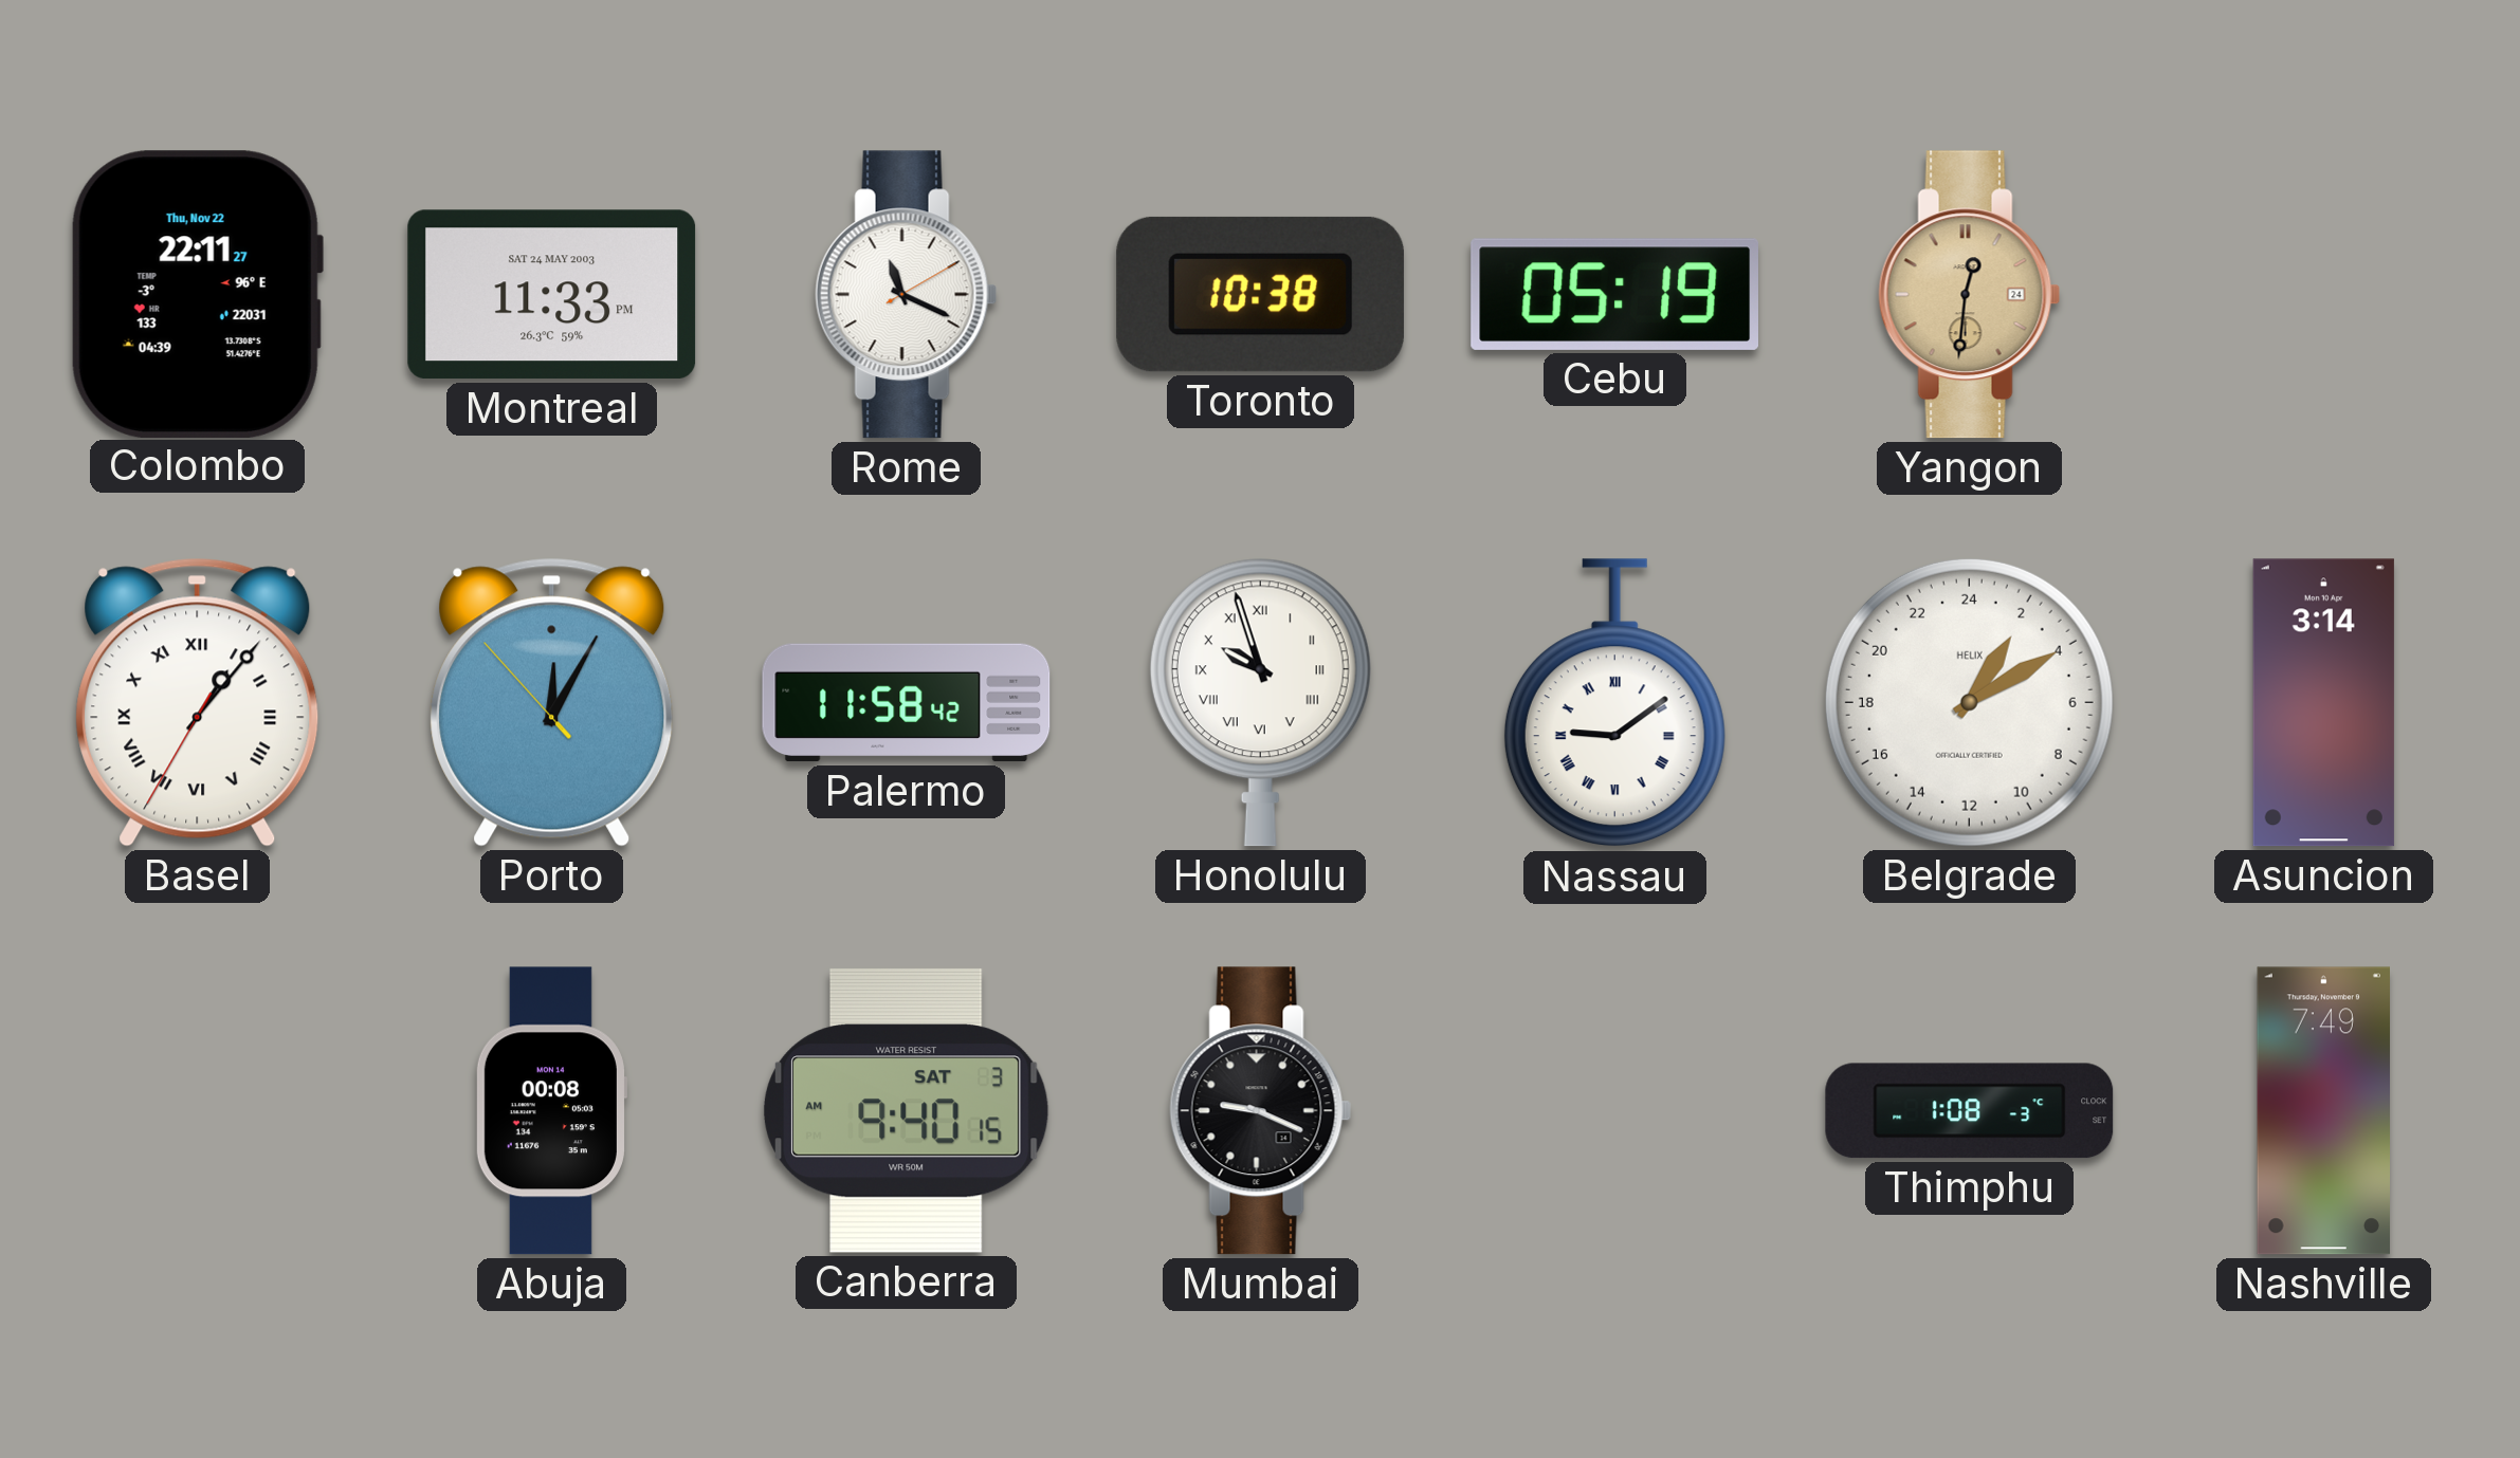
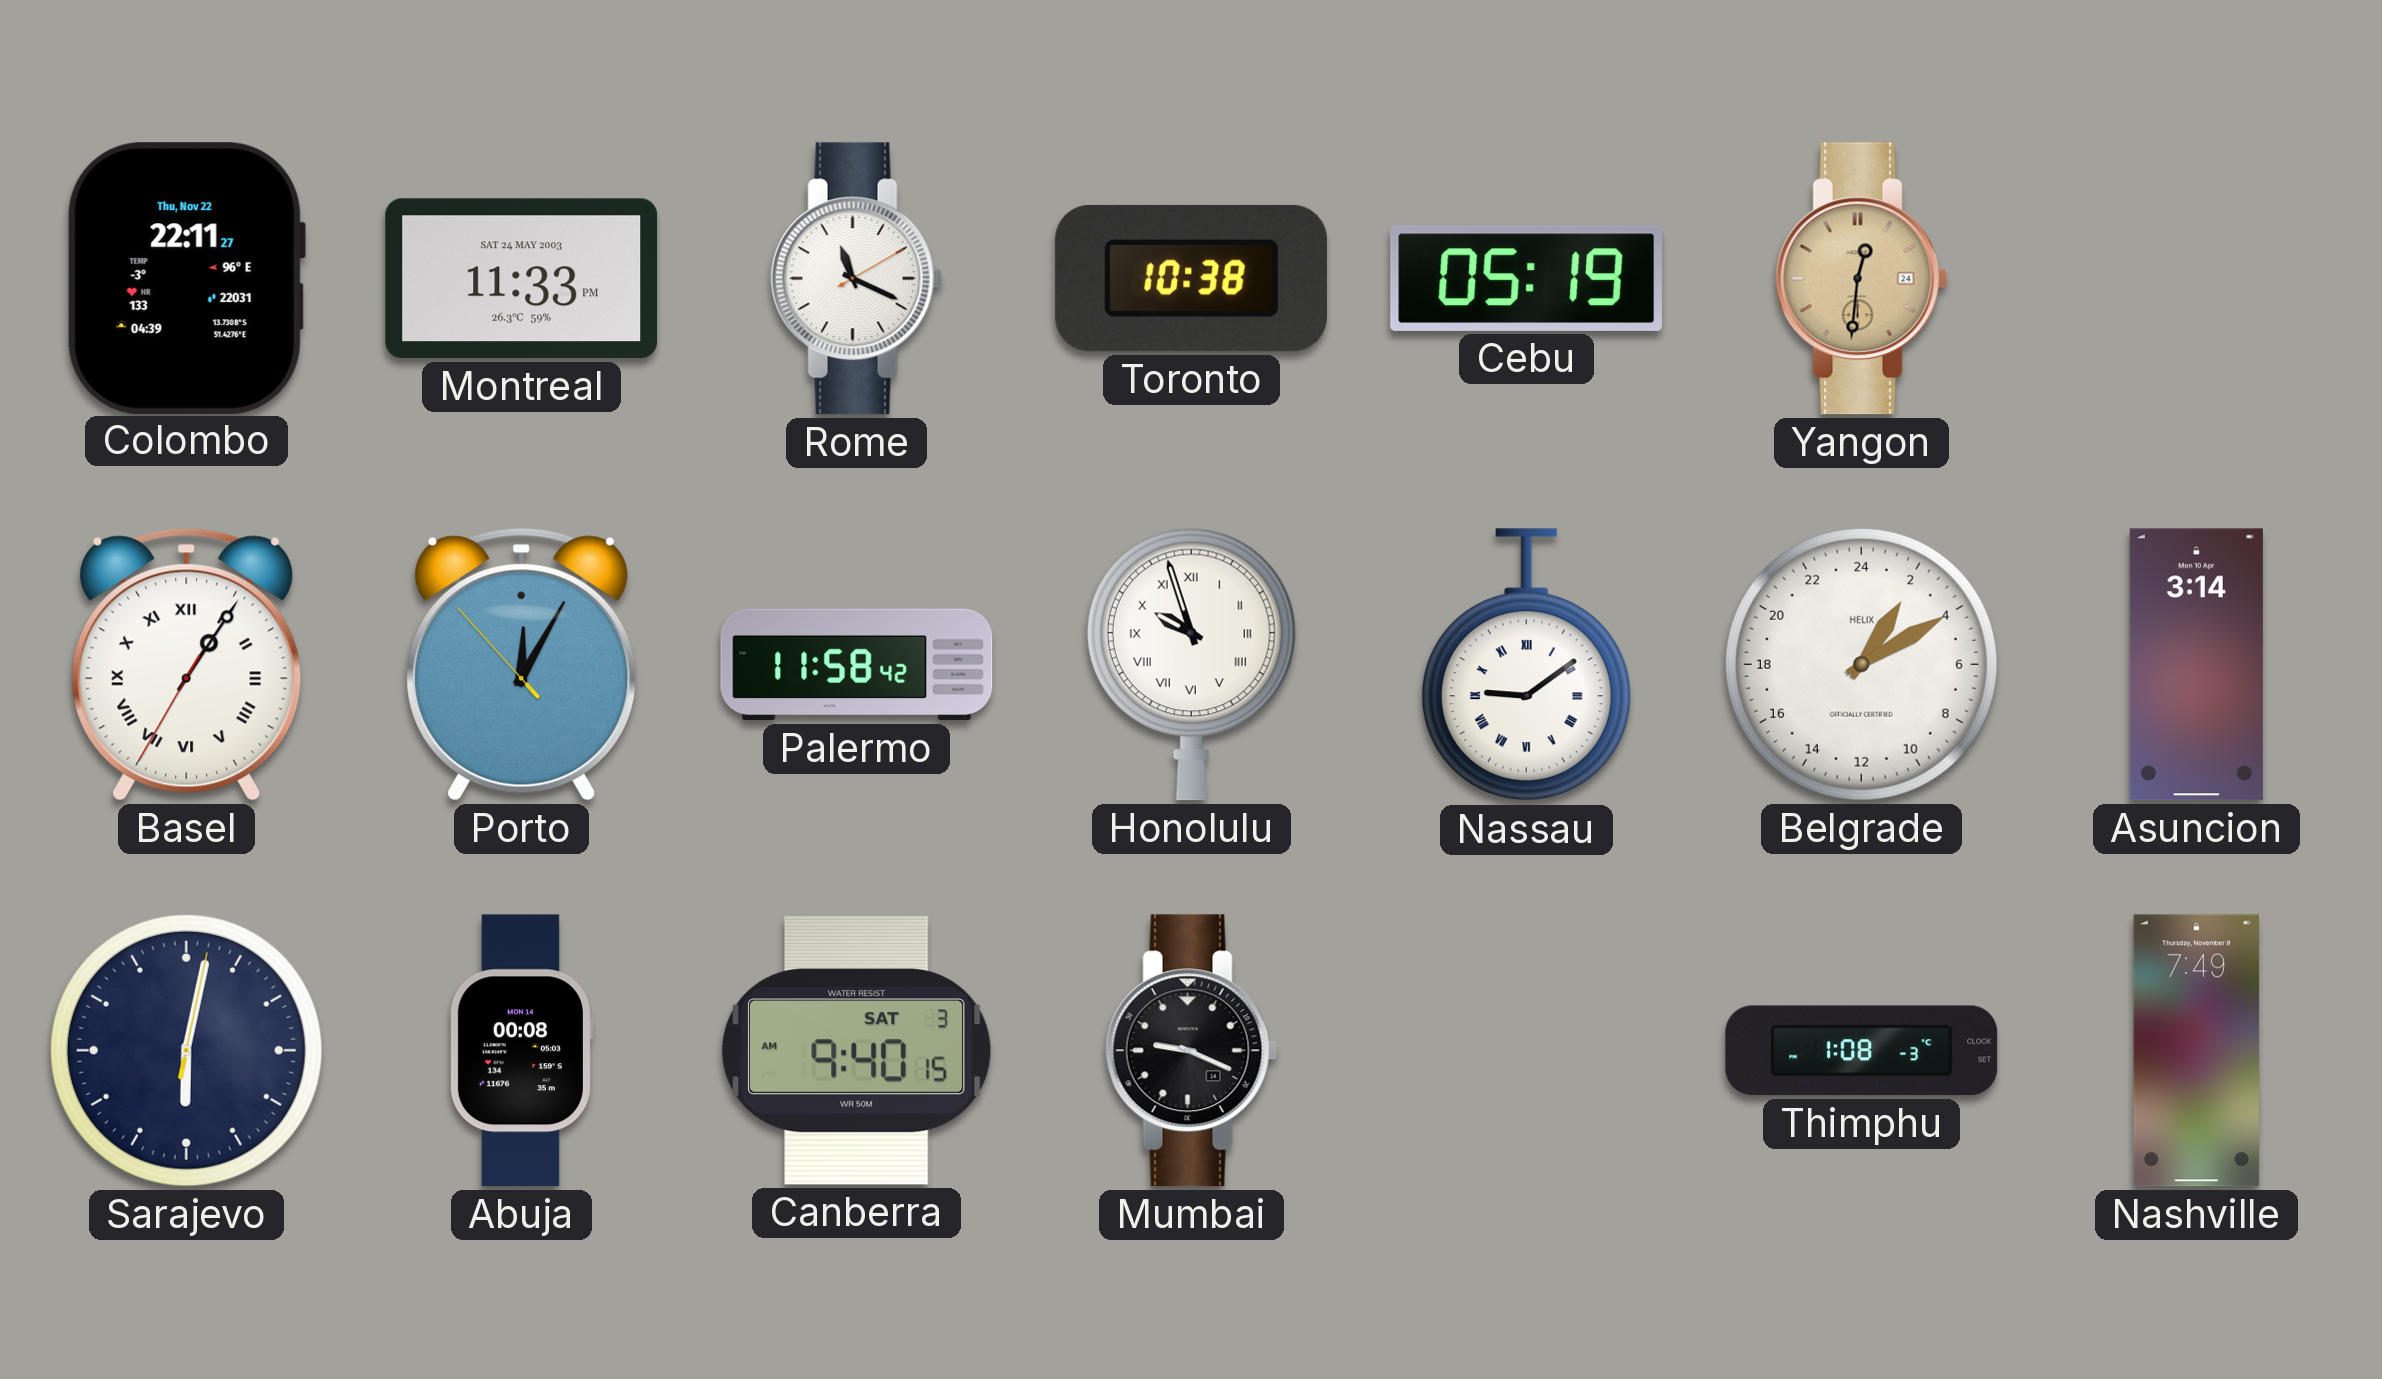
Basel: 1:06 -> 1:05 (187, 664)
Sarajevo: none -> 6:02 (186, 1050)
